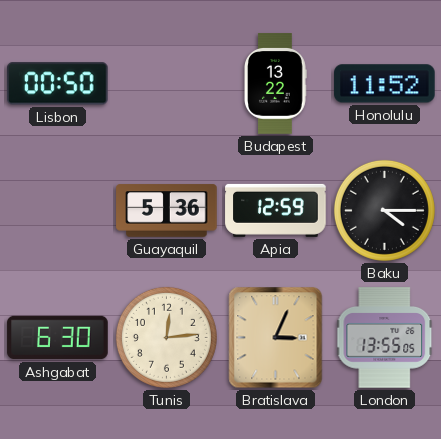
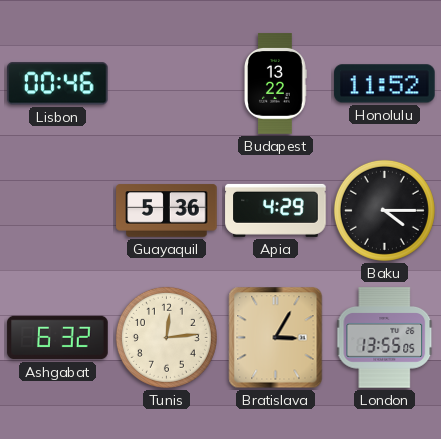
Lisbon: 00:50 -> 00:46 (58, 84)
Apia: 12:59 -> 4:29 (276, 210)
Ashgabat: 6:30 -> 6:32 (58, 338)
Bratislava: 3:04 -> 3:05 (276, 338)
